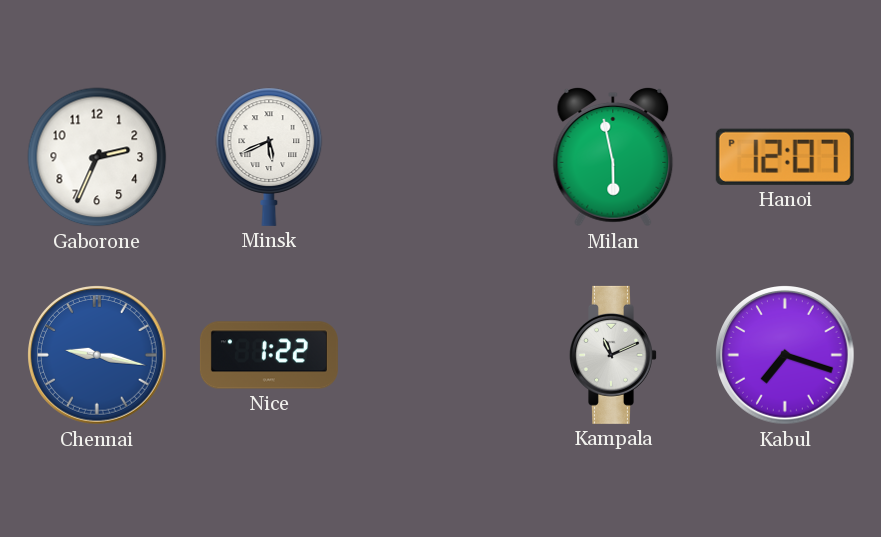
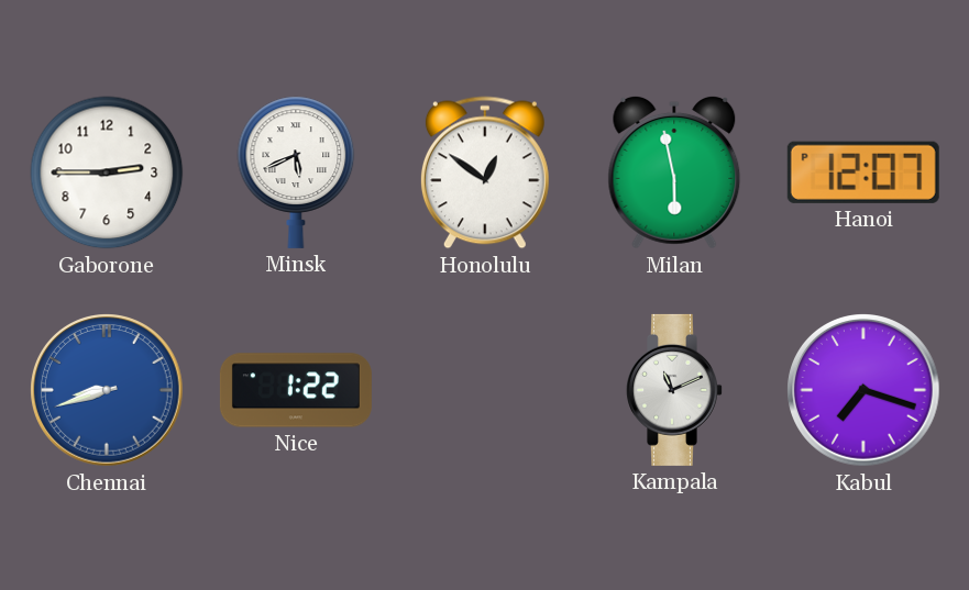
Gaborone: 2:34 -> 2:45 (107, 172)
Honolulu: none -> 12:51 (485, 172)
Chennai: 9:17 -> 8:42 (107, 390)
